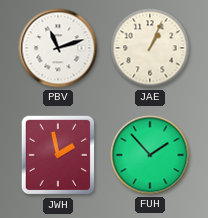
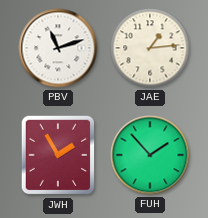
JAE: 1:04 -> 1:14 (150, 48)
JWH: 1:58 -> 1:55 (58, 155)
